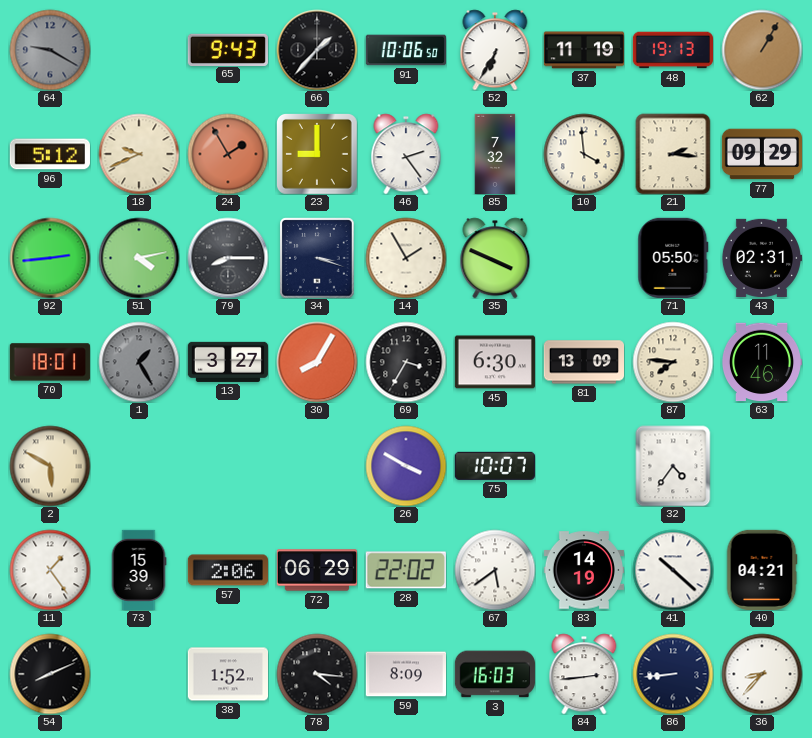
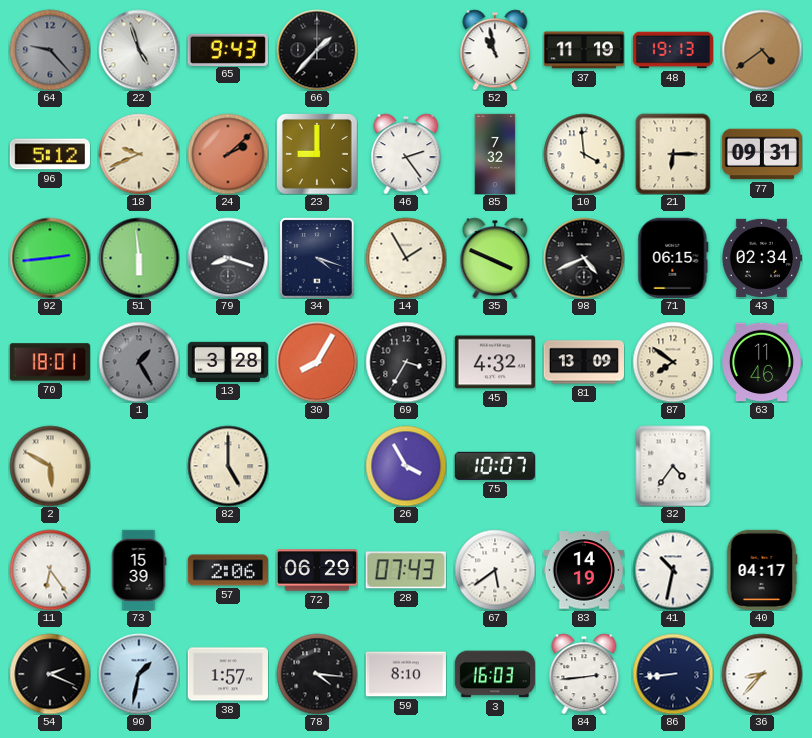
64: 9:20 -> 9:23 (50, 50)
22: none -> 4:57 (139, 50)
91: 10:06 -> none (405, 50)
52: 6:35 -> 10:58 (495, 50)
62: 1:05 -> 4:39 (762, 50)
24: 1:55 -> 2:08 (228, 154)
21: 2:16 -> 6:15 (673, 154)
77: 09:29 -> 09:31 (761, 154)
51: 4:13 -> 5:59 (139, 258)
79: 8:15 -> 8:18 (228, 258)
34: 3:18 -> 4:18 (317, 258)
98: none -> 4:41 (584, 258)
71: 05:50 -> 06:15 (673, 258)
43: 02:31 -> 02:34 (761, 258)
13: 3:27 -> 3:28 (227, 362)
45: 6:30 -> 4:32 (495, 362)
87: 7:46 -> 7:51 (673, 362)
82: none -> 5:00 (228, 466)
26: 3:50 -> 3:55 (406, 466)
11: 1:24 -> 6:24 (50, 570)
28: 22:02 -> 07:43 (406, 570)
41: 10:22 -> 10:32 (673, 570)
40: 04:21 -> 04:17 (762, 569)
54: 8:11 -> 2:19 (50, 674)
90: none -> 1:32 (139, 674)
38: 1:52 -> 1:57 (227, 674)
59: 8:09 -> 8:10 (405, 674)
